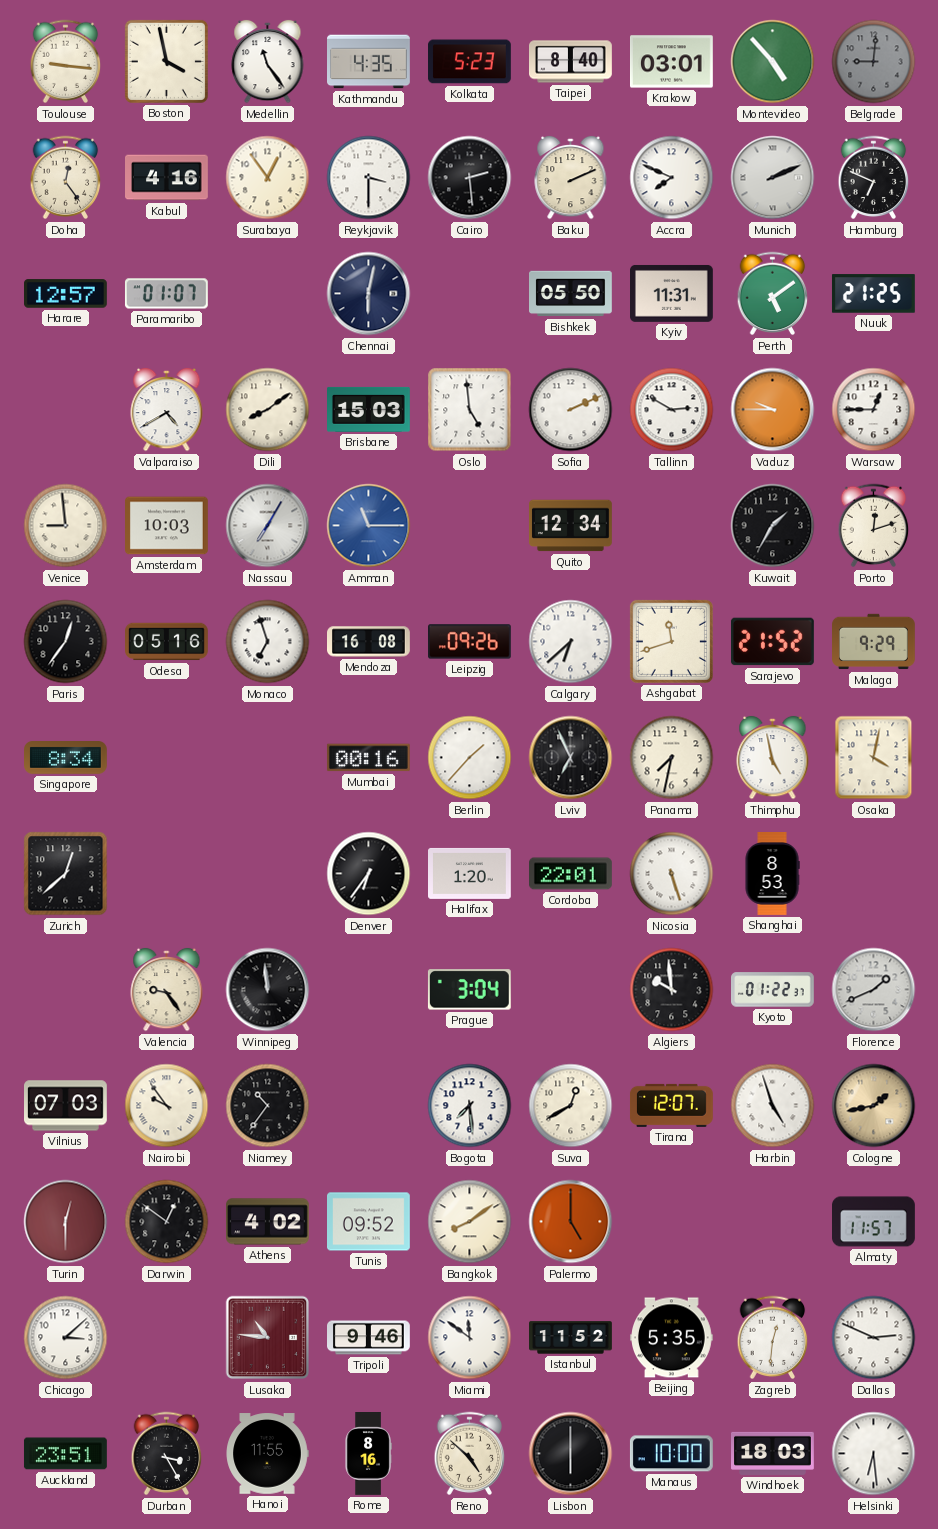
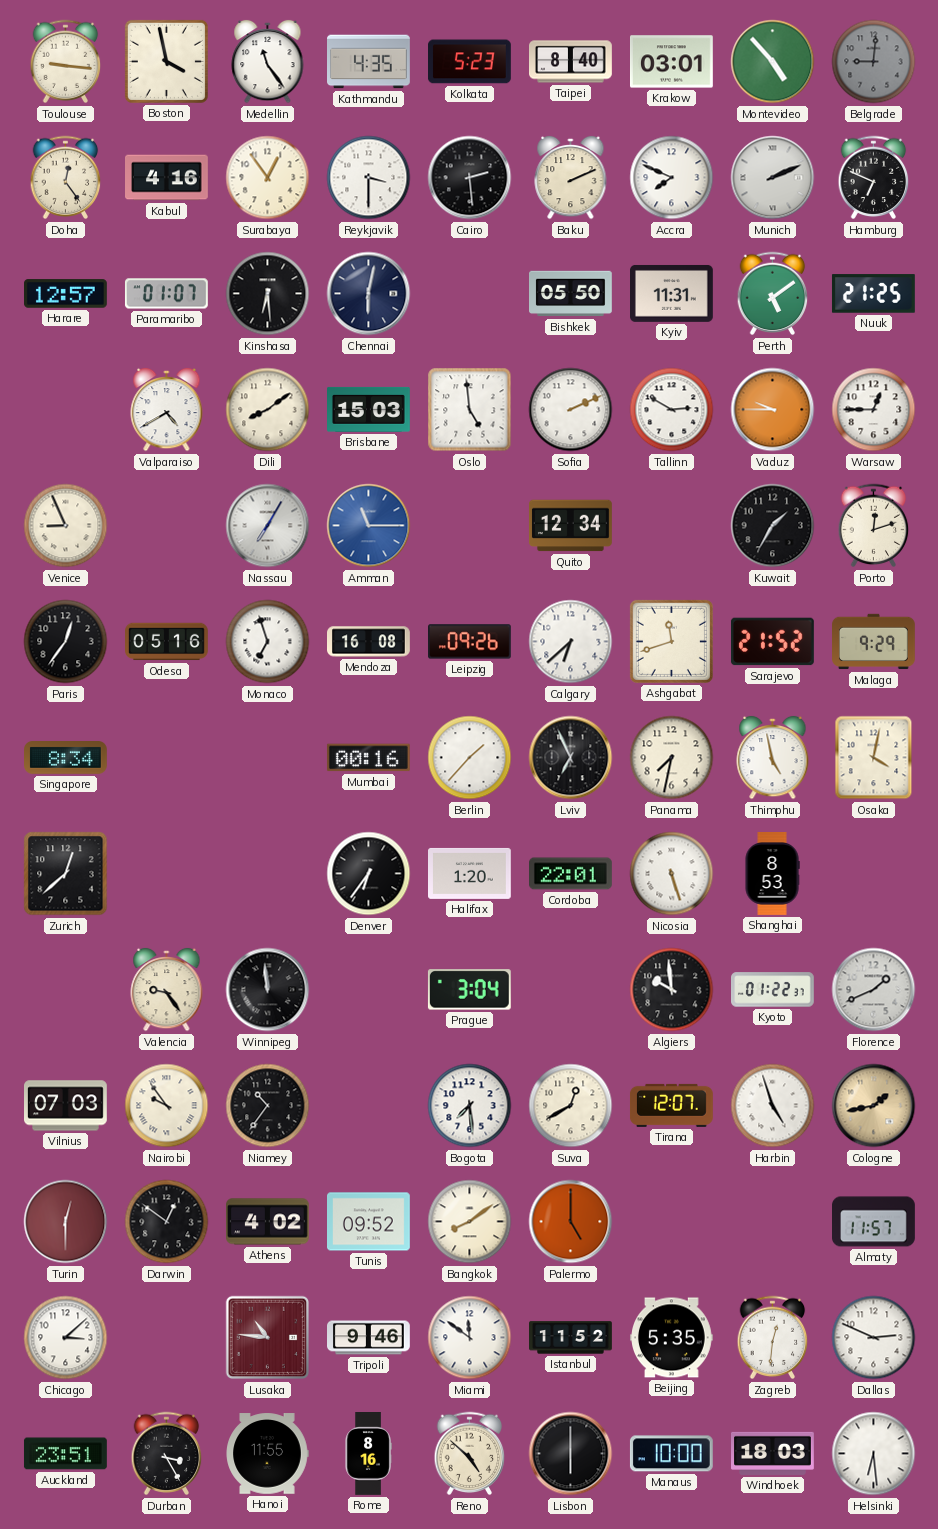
Kinshasa: none -> 6:29 (268, 294)
Venice: 8:59 -> 8:56 (66, 526)
Amsterdam: 10:03 -> none (167, 526)
